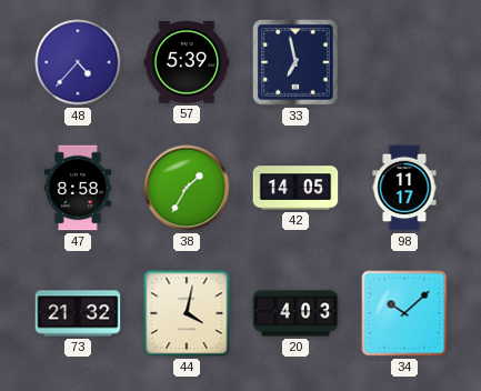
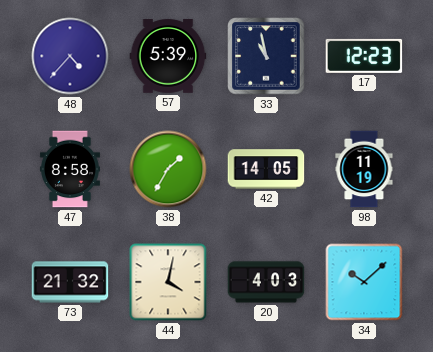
33: 6:58 -> 10:58 (266, 56)
17: none -> 12:23 (364, 56)
98: 11:17 -> 11:19 (364, 169)
